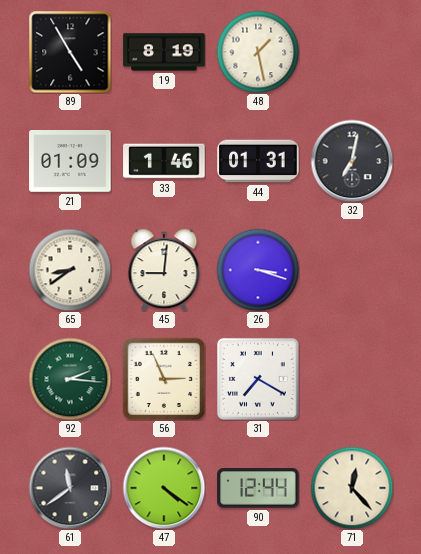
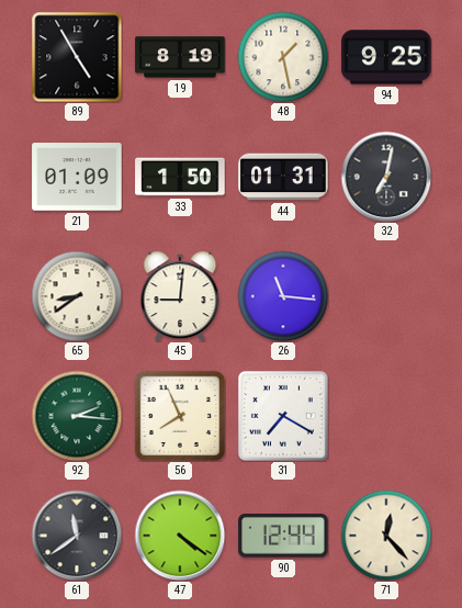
94: none -> 9:25 (386, 57)
33: 1:46 -> 1:50 (180, 177)
26: 3:18 -> 11:16 (283, 296)
56: 2:56 -> 7:56 (180, 416)
